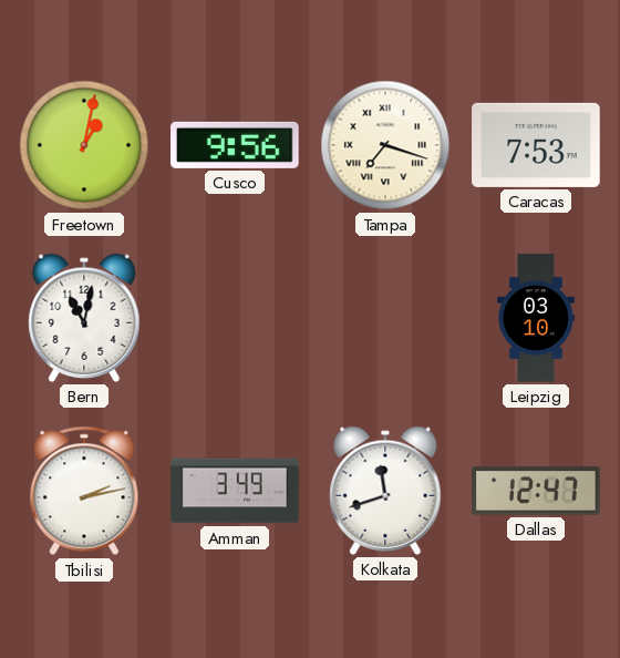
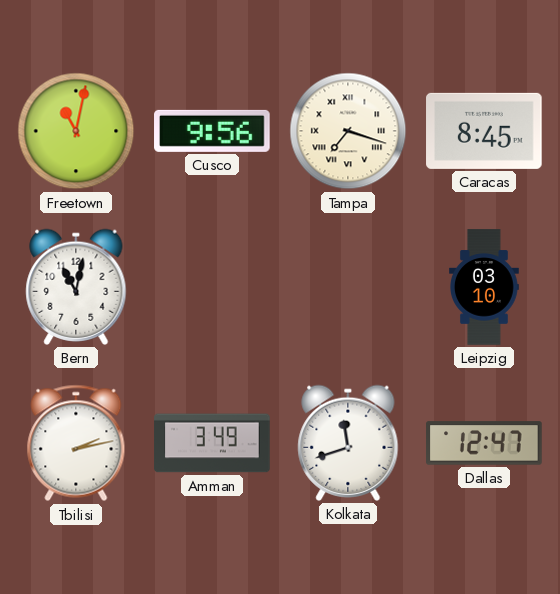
Freetown: 1:02 -> 11:02 (76, 131)
Caracas: 7:53 -> 8:45 (484, 131)
